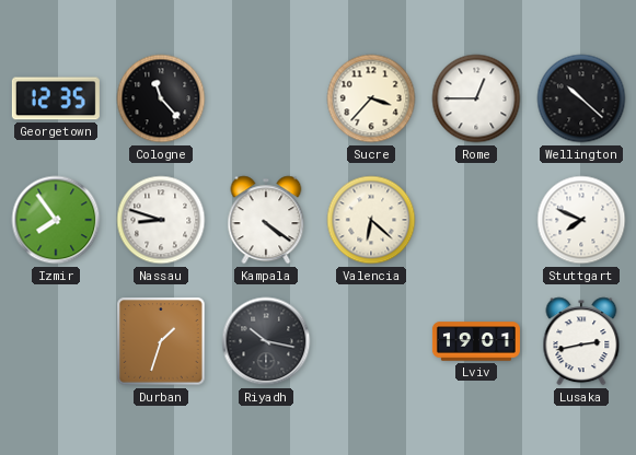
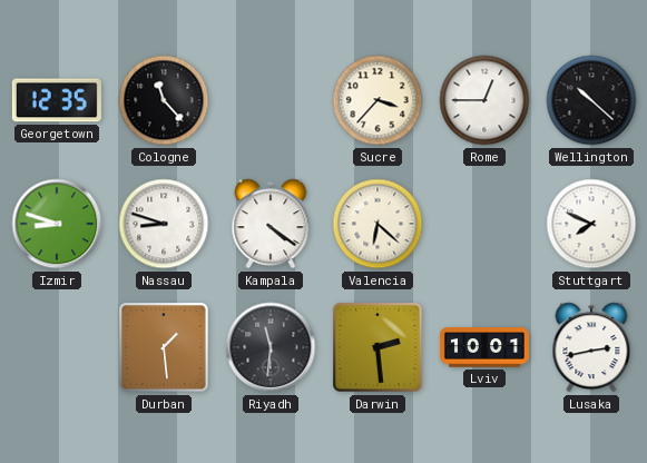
Izmir: 7:54 -> 8:48 (57, 224)
Durban: 1:33 -> 1:29 (164, 347)
Riyadh: 10:17 -> 11:31 (271, 347)
Darwin: none -> 2:29 (378, 347)
Lviv: 19:01 -> 10:01 (484, 347)
